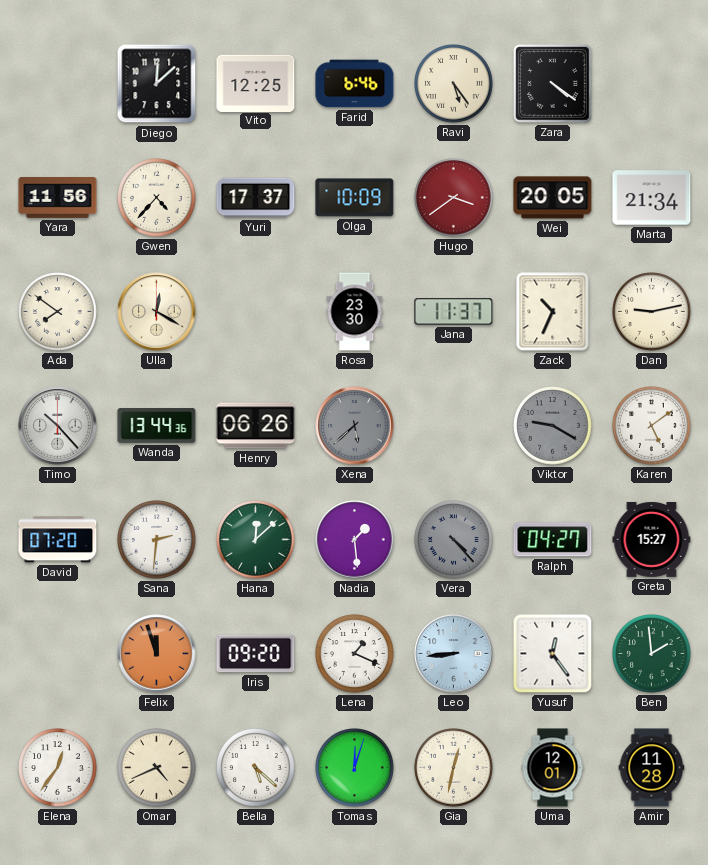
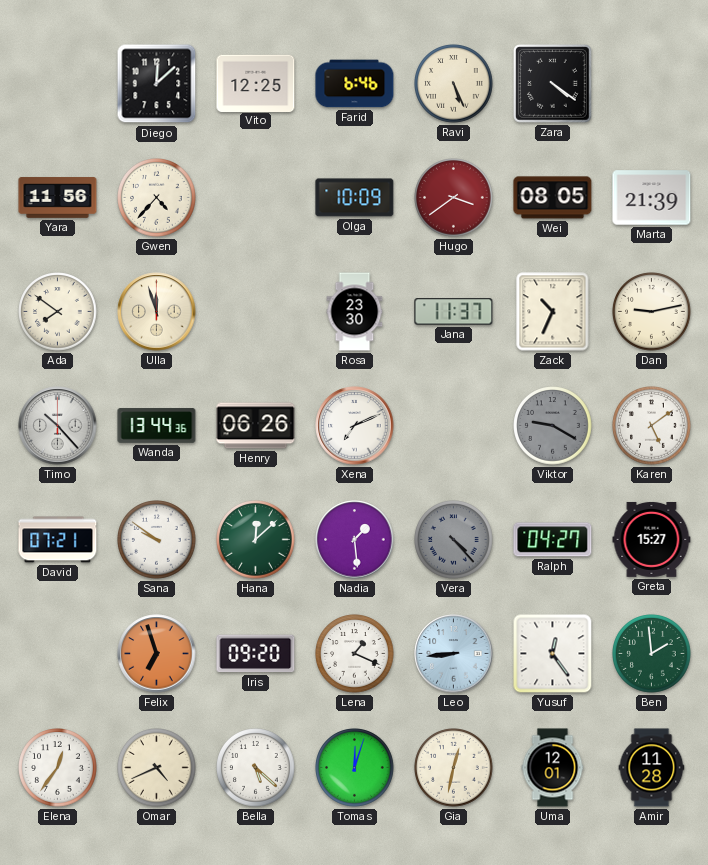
Ravi: 5:24 -> 5:26 (454, 84)
Yuri: 17:37 -> none (256, 198)
Wei: 20:05 -> 08:05 (553, 198)
Marta: 21:34 -> 21:39 (652, 198)
Ulla: 12:20 -> 11:57 (157, 312)
Xena: 5:38 -> 7:11 (355, 426)
Xena dial: grey -> white (355, 426)
David: 07:20 -> 07:21 (58, 540)
Sana: 2:31 -> 9:51 (157, 540)
Felix: 11:57 -> 6:57 (157, 654)
